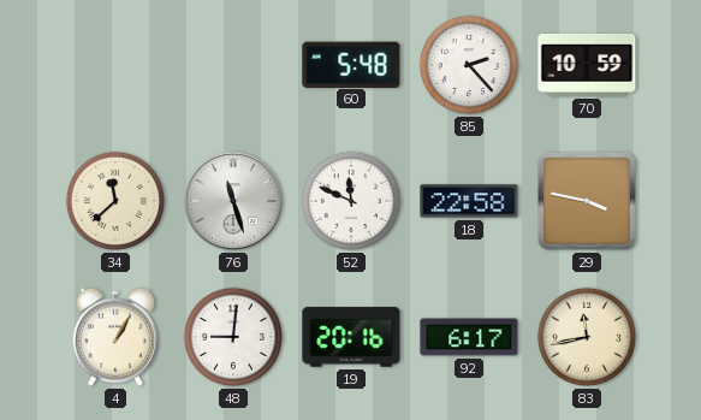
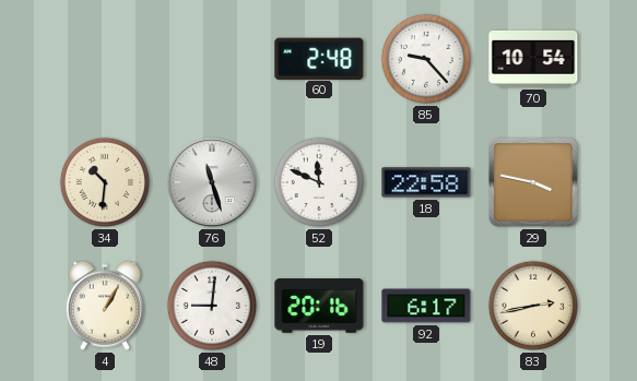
60: 5:48 -> 2:48 (319, 58)
85: 2:23 -> 9:23 (426, 59)
70: 10:59 -> 10:54 (533, 59)
34: 11:38 -> 10:31 (105, 182)
83: 11:43 -> 2:43 (533, 306)
